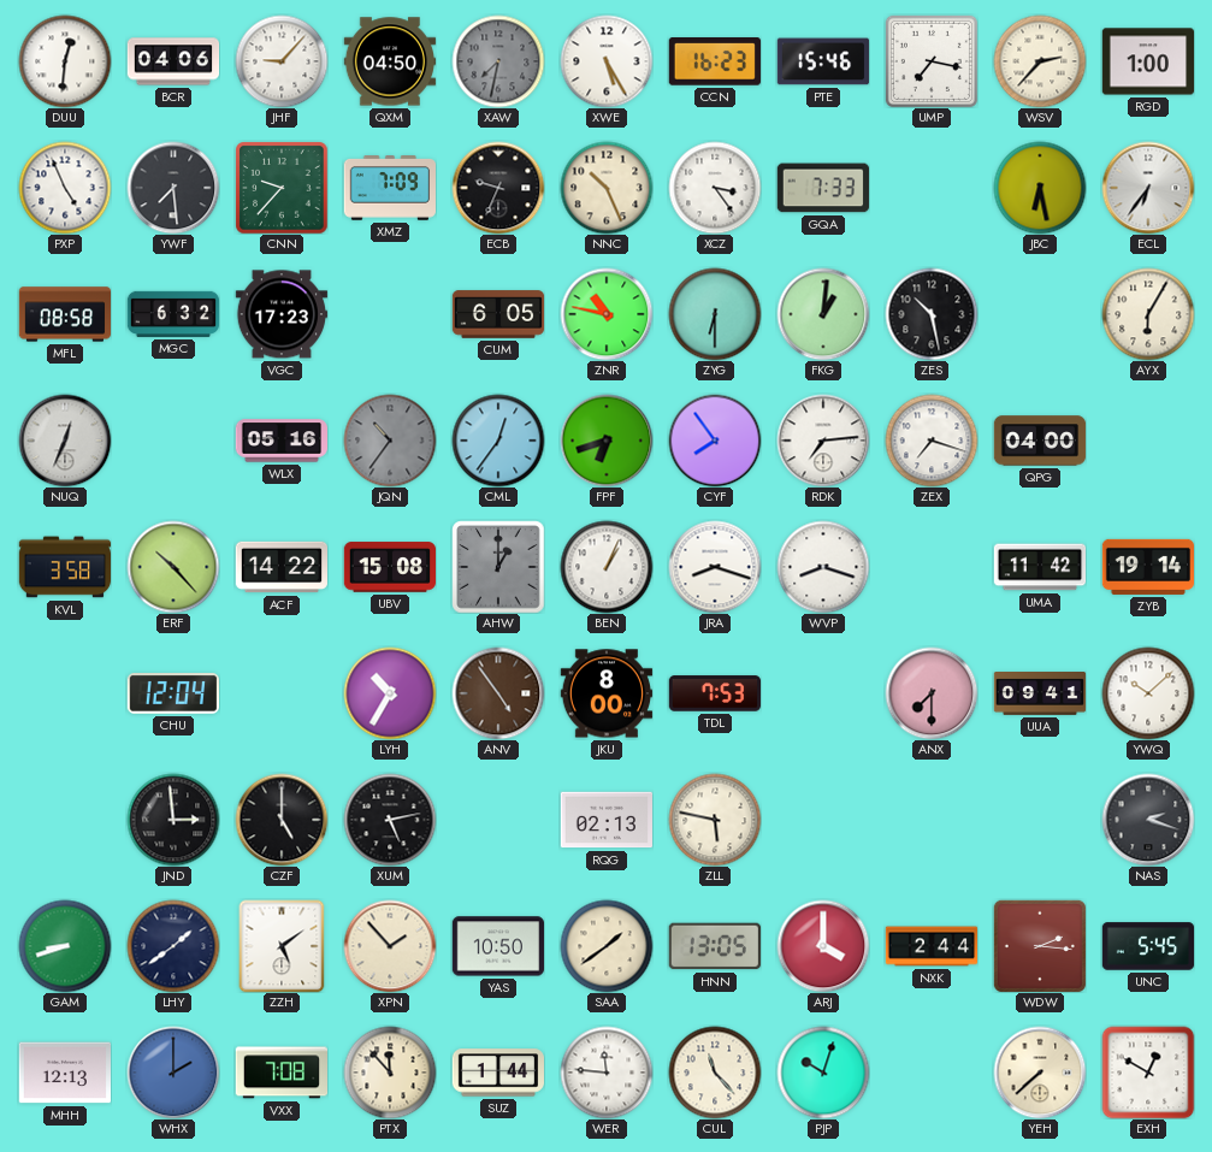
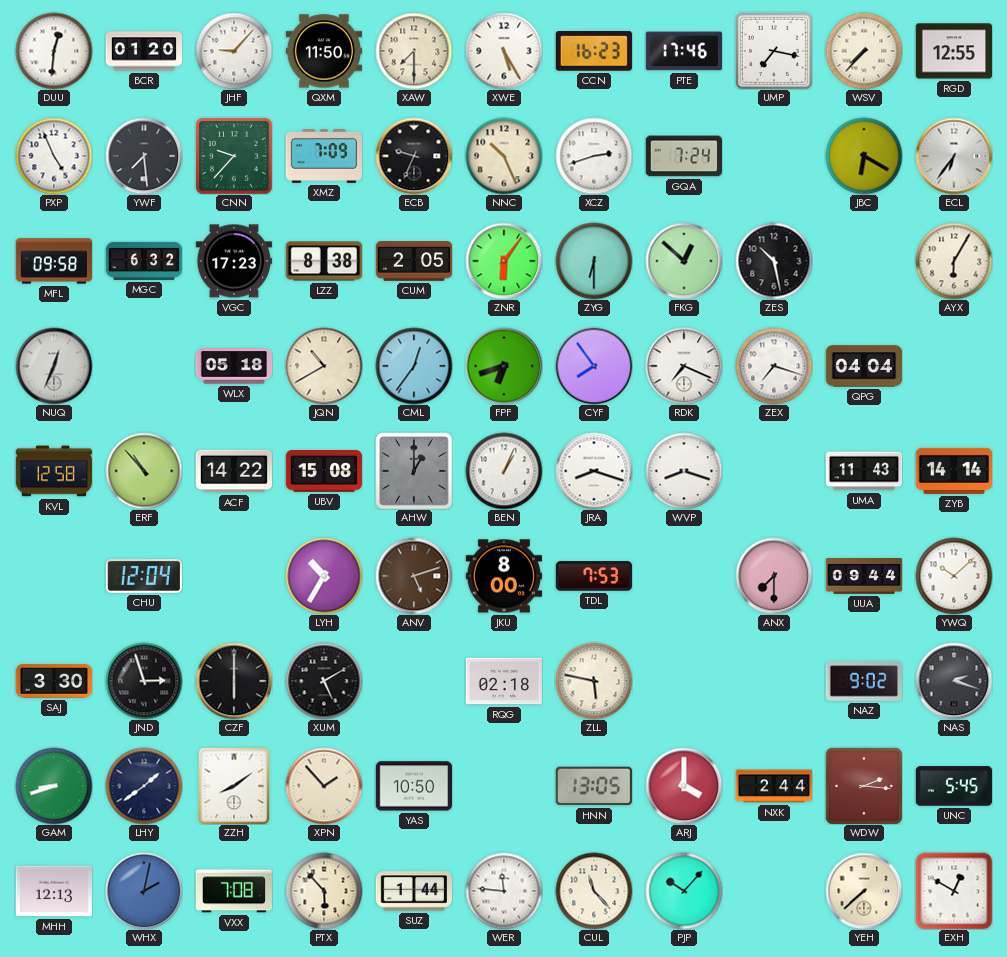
BCR: 04:06 -> 01:20 (144, 51)
QXM: 04:50 -> 11:50 (323, 51)
XAW: 7:32 -> 7:30 (414, 51)
XAW dial: grey -> cream (414, 51)
PTE: 15:46 -> 17:46 (683, 51)
WSV: 2:37 -> 7:37 (864, 51)
RGD: 1:00 -> 12:55 (954, 51)
XCZ: 3:24 -> 2:42 (594, 156)
GQA: 7:33 -> 7:24 (683, 156)
JBC: 6:28 -> 6:20 (864, 156)
MFL: 08:58 -> 09:58 (53, 261)
LZZ: none -> 8:38 (324, 261)
CUM: 6:05 -> 2:05 (414, 261)
ZNR: 10:47 -> 6:06 (504, 261)
FKG: 1:01 -> 12:52 (684, 261)
WLX: 05:16 -> 05:18 (234, 366)
JQN: 10:36 -> 10:40 (324, 366)
JQN dial: grey -> cream (324, 366)
RDK: 7:14 -> 7:19 (684, 366)
QPG: 04:00 -> 04:04 (864, 366)
KVL: 3:58 -> 12:58 (53, 471)
ERF: 10:23 -> 10:53 (144, 471)
UMA: 11:42 -> 11:43 (864, 471)
ZYB: 19:14 -> 14:14 (953, 471)
ANV: 4:54 -> 5:12 (414, 576)
UUA: 09:41 -> 09:44 (864, 576)
SAJ: none -> 3:30 (53, 681)
JND: 2:59 -> 2:57 (144, 681)
CZF: 5:00 -> 6:00 (234, 681)
XUM: 5:13 -> 5:10 (324, 681)
RQG: 02:13 -> 02:18 (503, 681)
NAZ: none -> 9:02 (863, 681)
ZZH: 5:09 -> 8:09 (234, 786)
SAA: 1:39 -> none (607, 946)
WHX: 2:00 -> 2:02 (144, 891)
PTX: 11:53 -> 5:53 (324, 891)
PJP: 10:03 -> 10:07 (684, 891)
